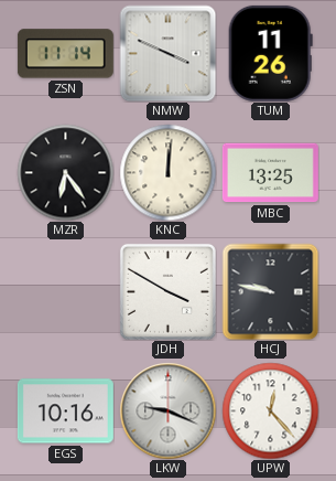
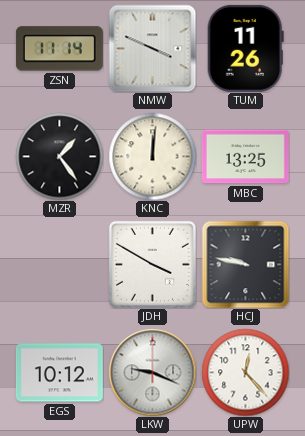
MZR: 6:24 -> 1:24 (59, 156)
EGS: 10:16 -> 10:12 (59, 373)
